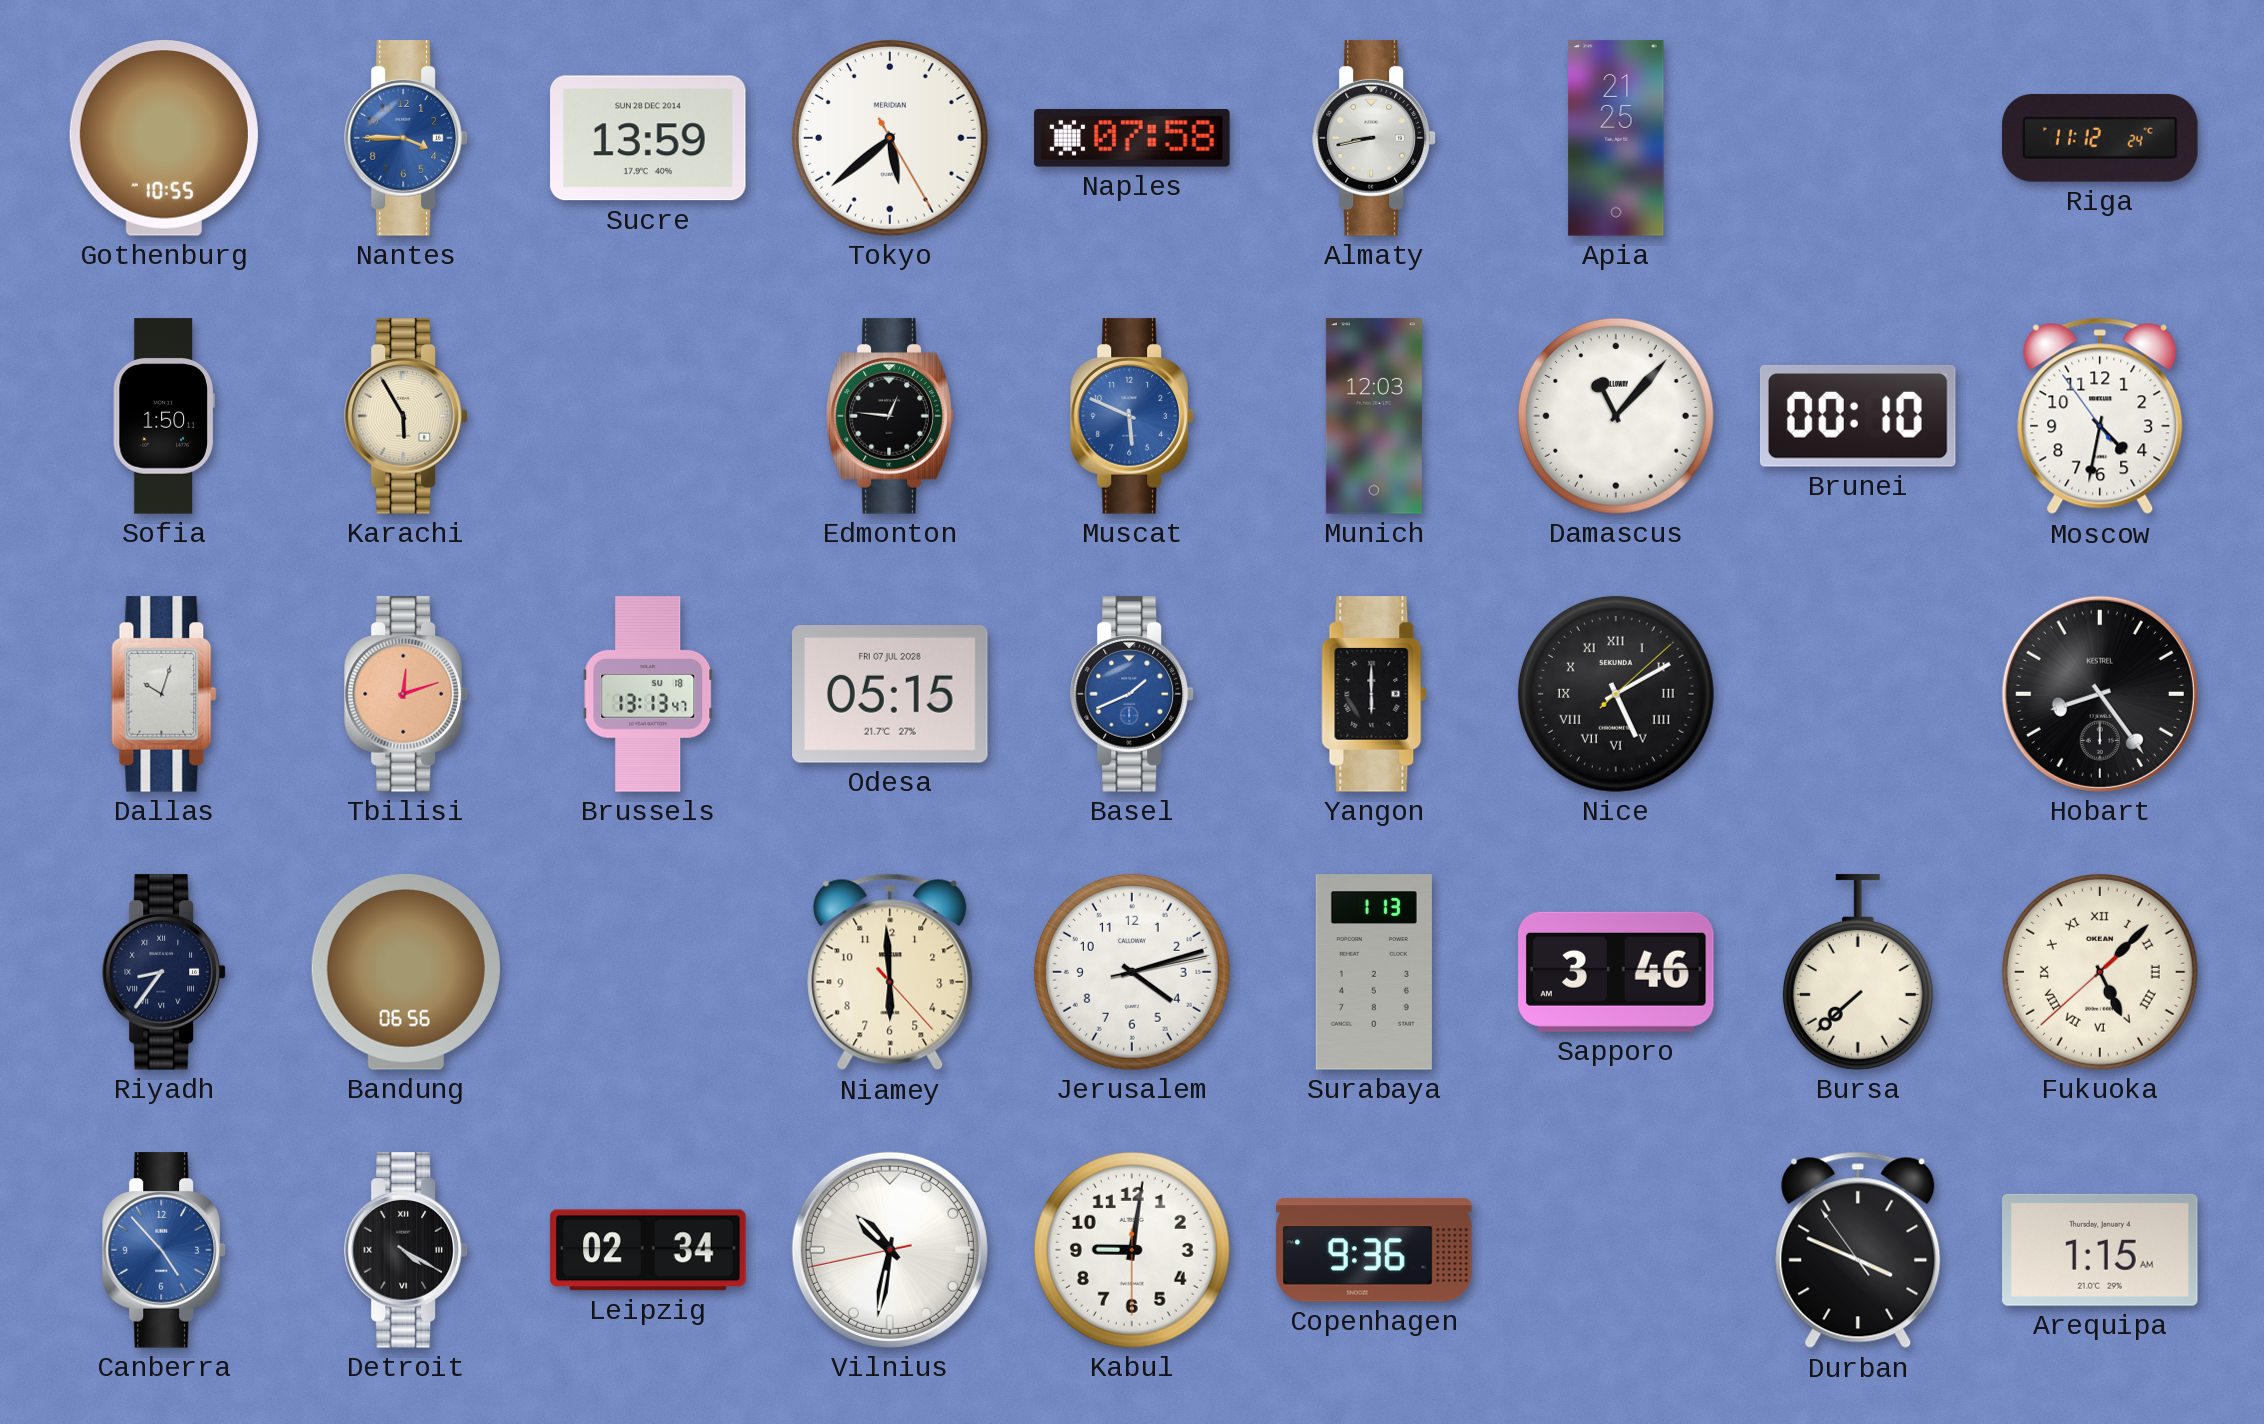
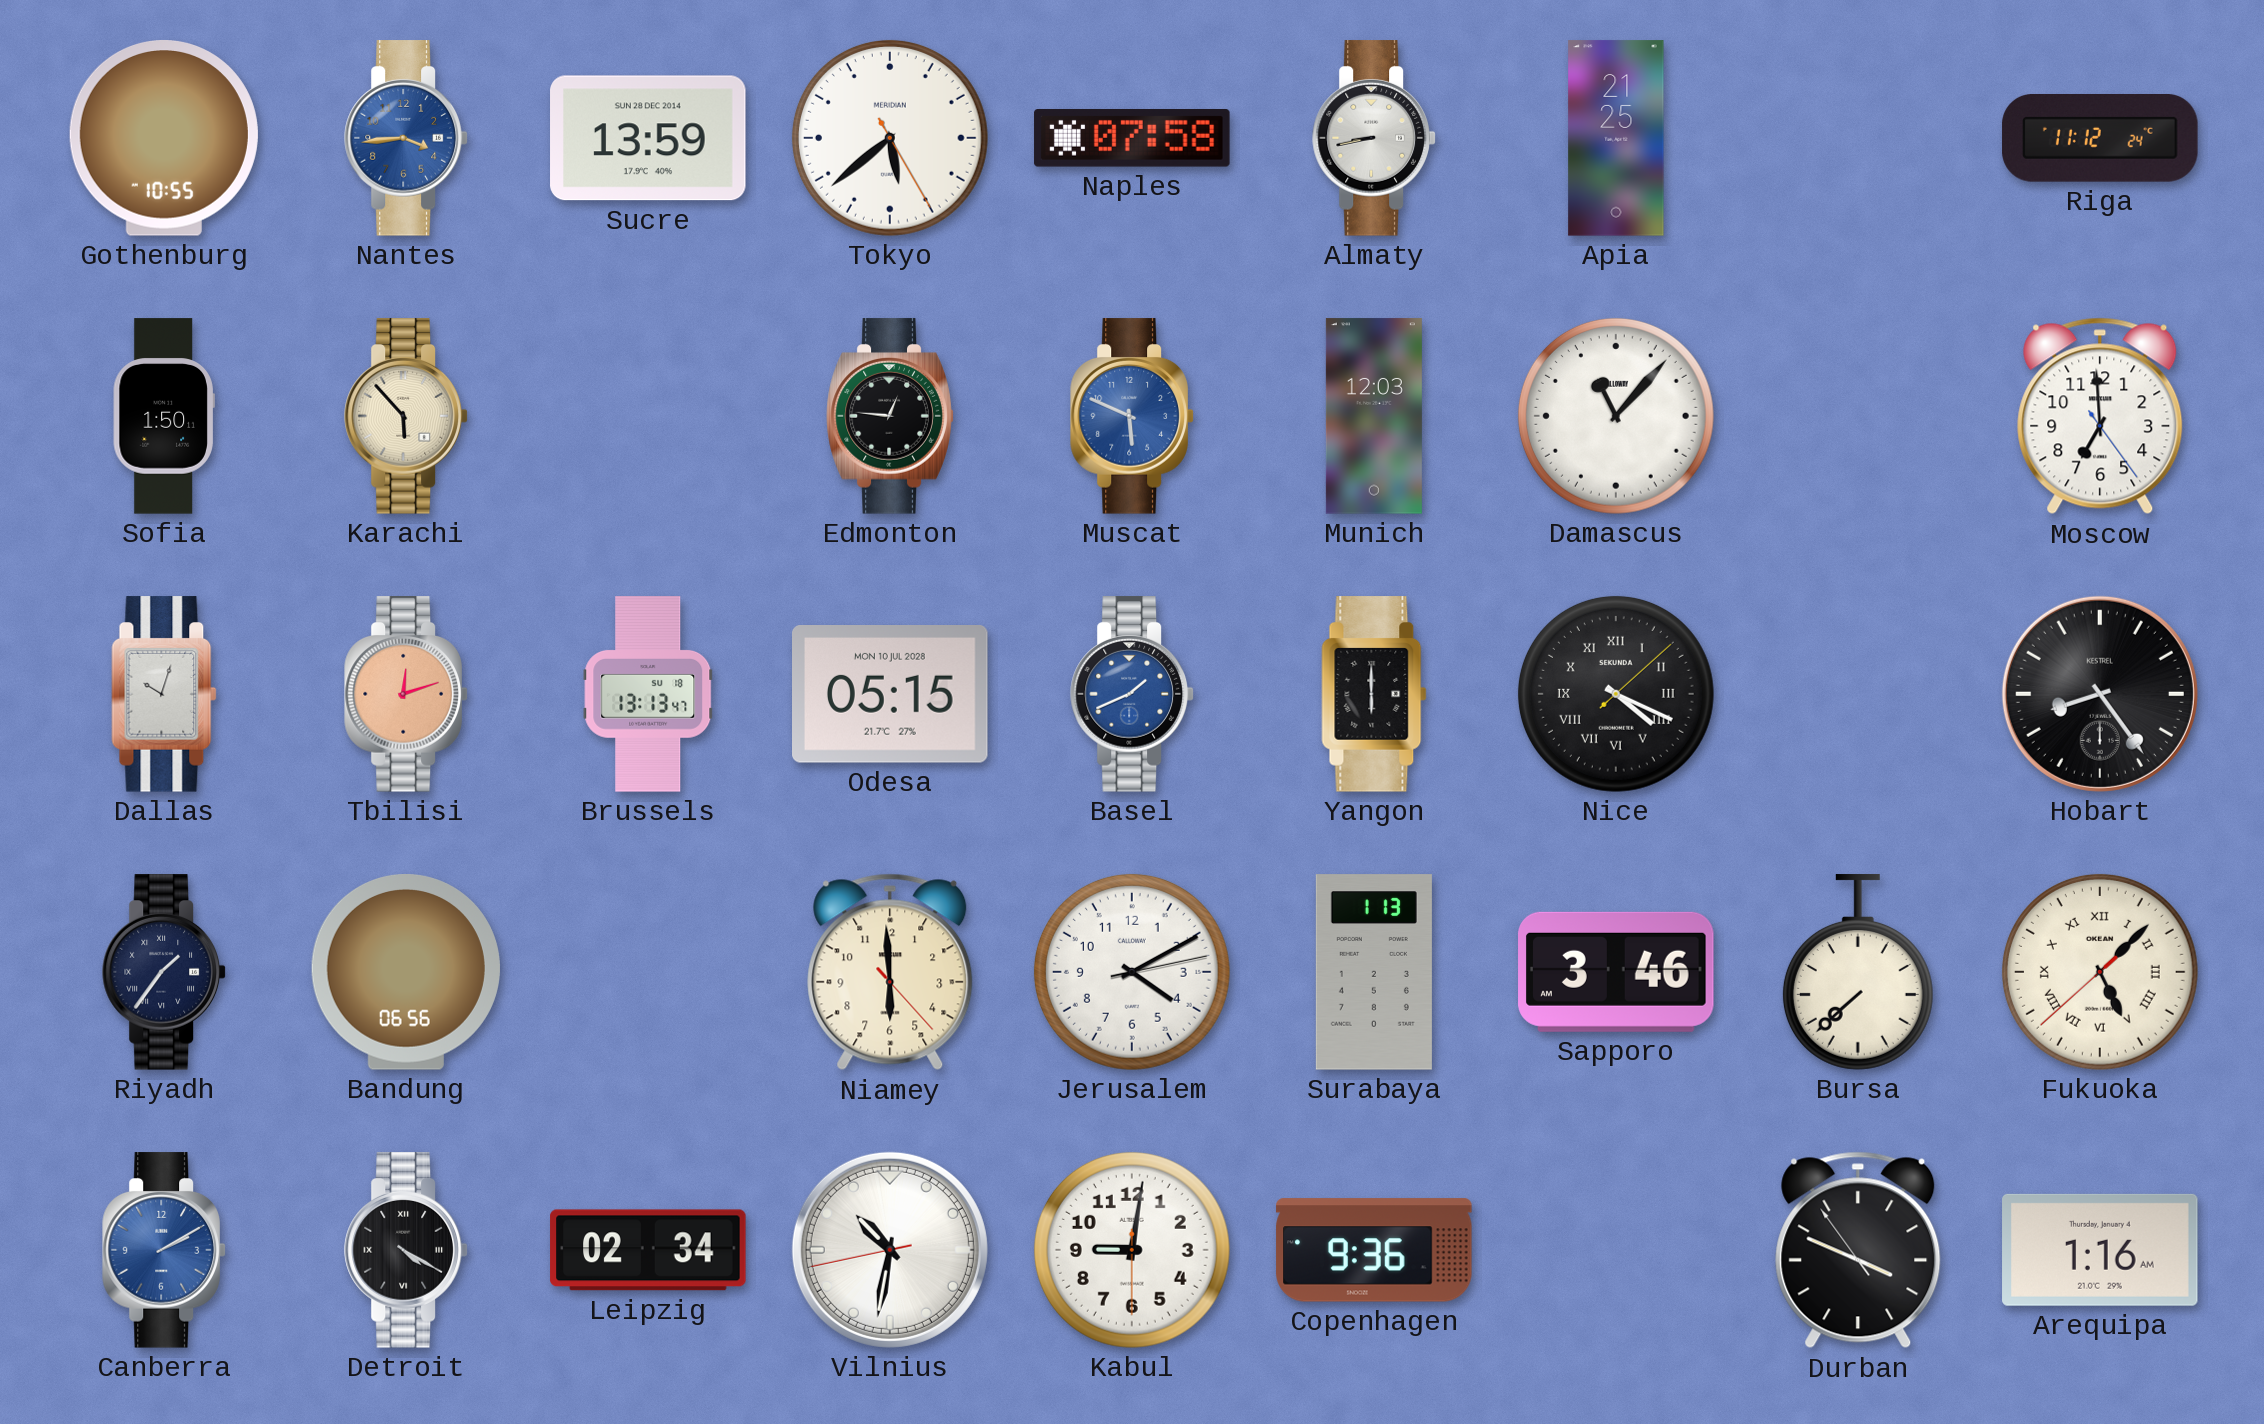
Nantes: 3:45 -> 3:44 (406, 138)
Karachi: 5:55 -> 5:53 (406, 416)
Brunei: 00:10 -> none (1858, 416)
Moscow: 4:31 -> 6:59 (2100, 416)
Odesa date: FRI 07 JUL 2028 -> MON 10 JUL 2028 (890, 695)
Nice: 5:10 -> 4:19 (1616, 694)
Riyadh: 8:36 -> 1:36 (164, 972)
Jerusalem: 4:12 -> 4:10 (1132, 972)
Canberra: 4:53 -> 2:10 (164, 1250)
Arequipa: 1:15 -> 1:16 (2100, 1250)
